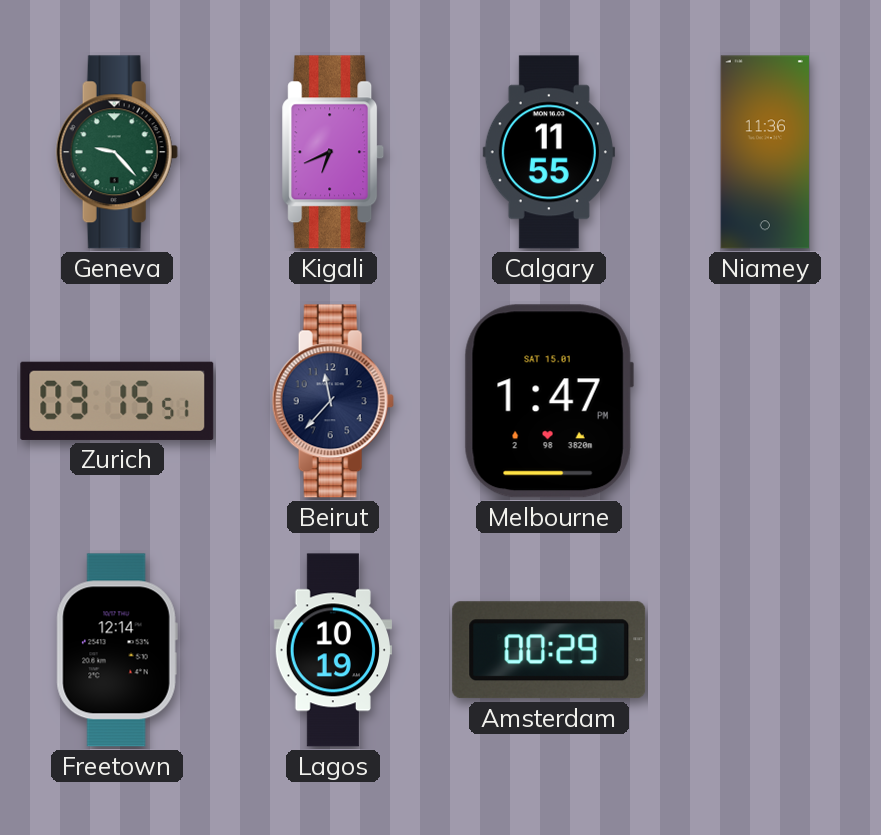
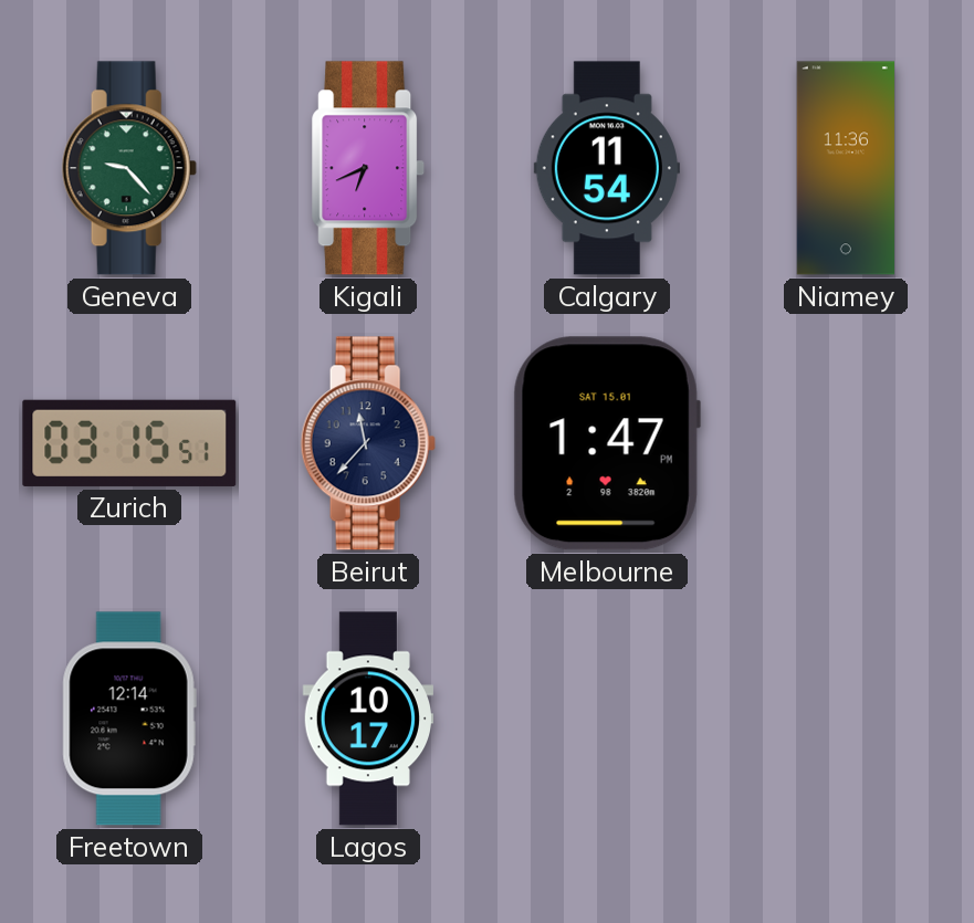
Calgary: 11:55 -> 11:54 (607, 168)
Lagos: 10:19 -> 10:17 (367, 719)
Amsterdam: 00:29 -> none (549, 650)
